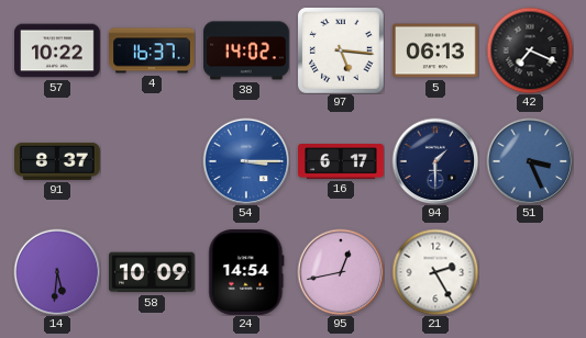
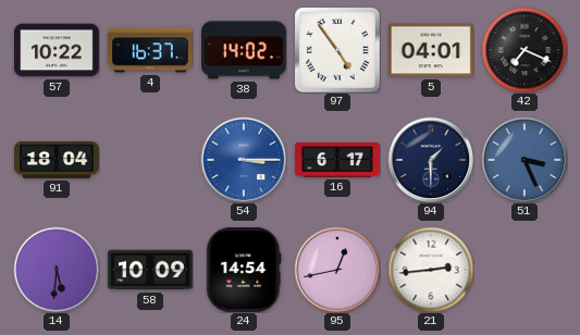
97: 5:16 -> 4:54 (338, 51)
5: 06:13 -> 04:01 (432, 50)
91: 8:37 -> 18:04 (58, 160)
21: 2:25 -> 2:44 (431, 270)
